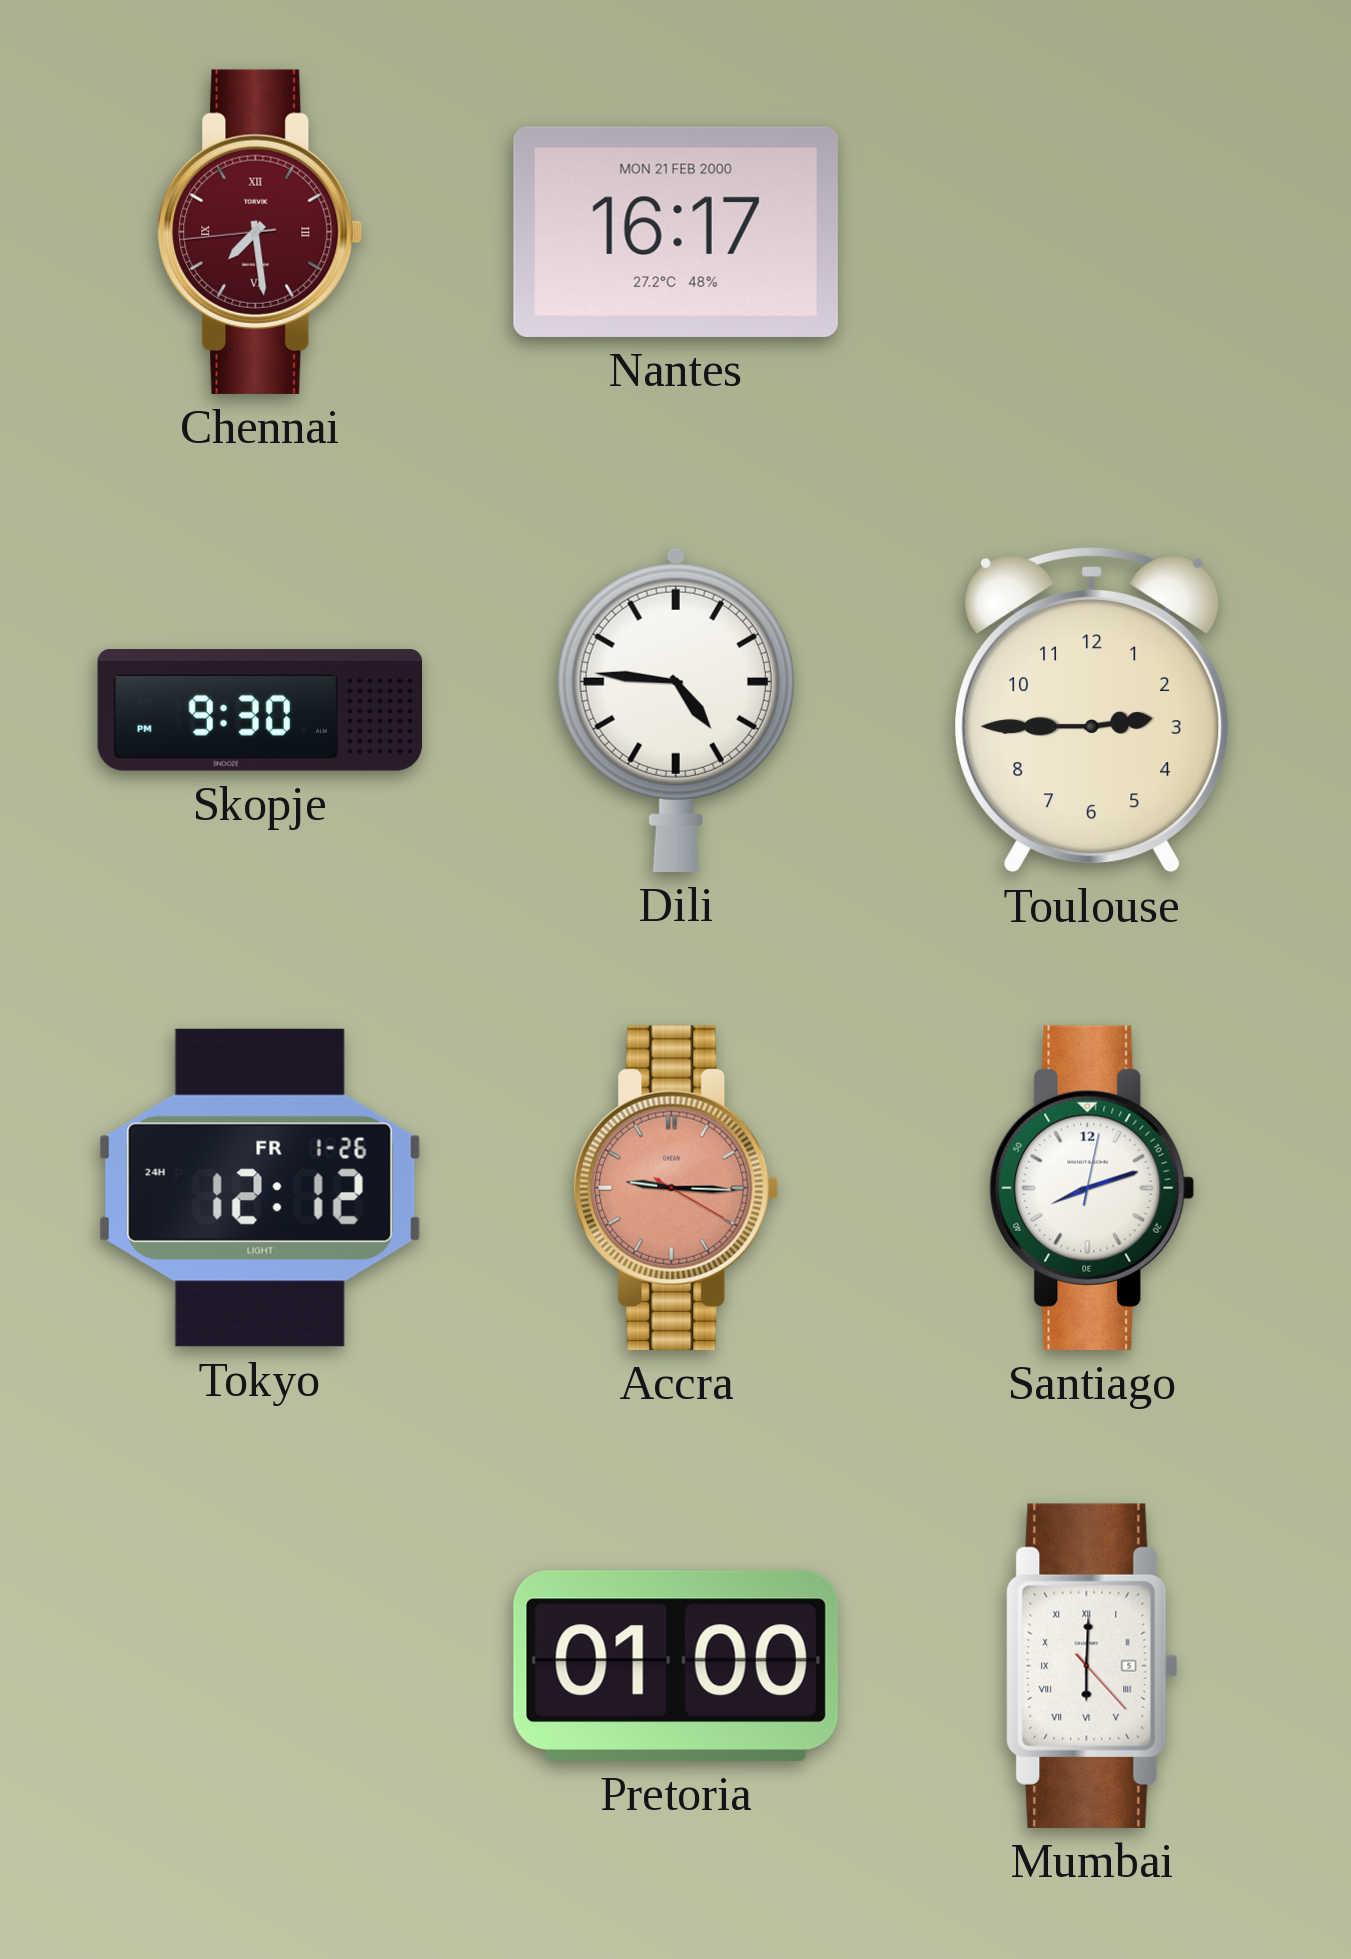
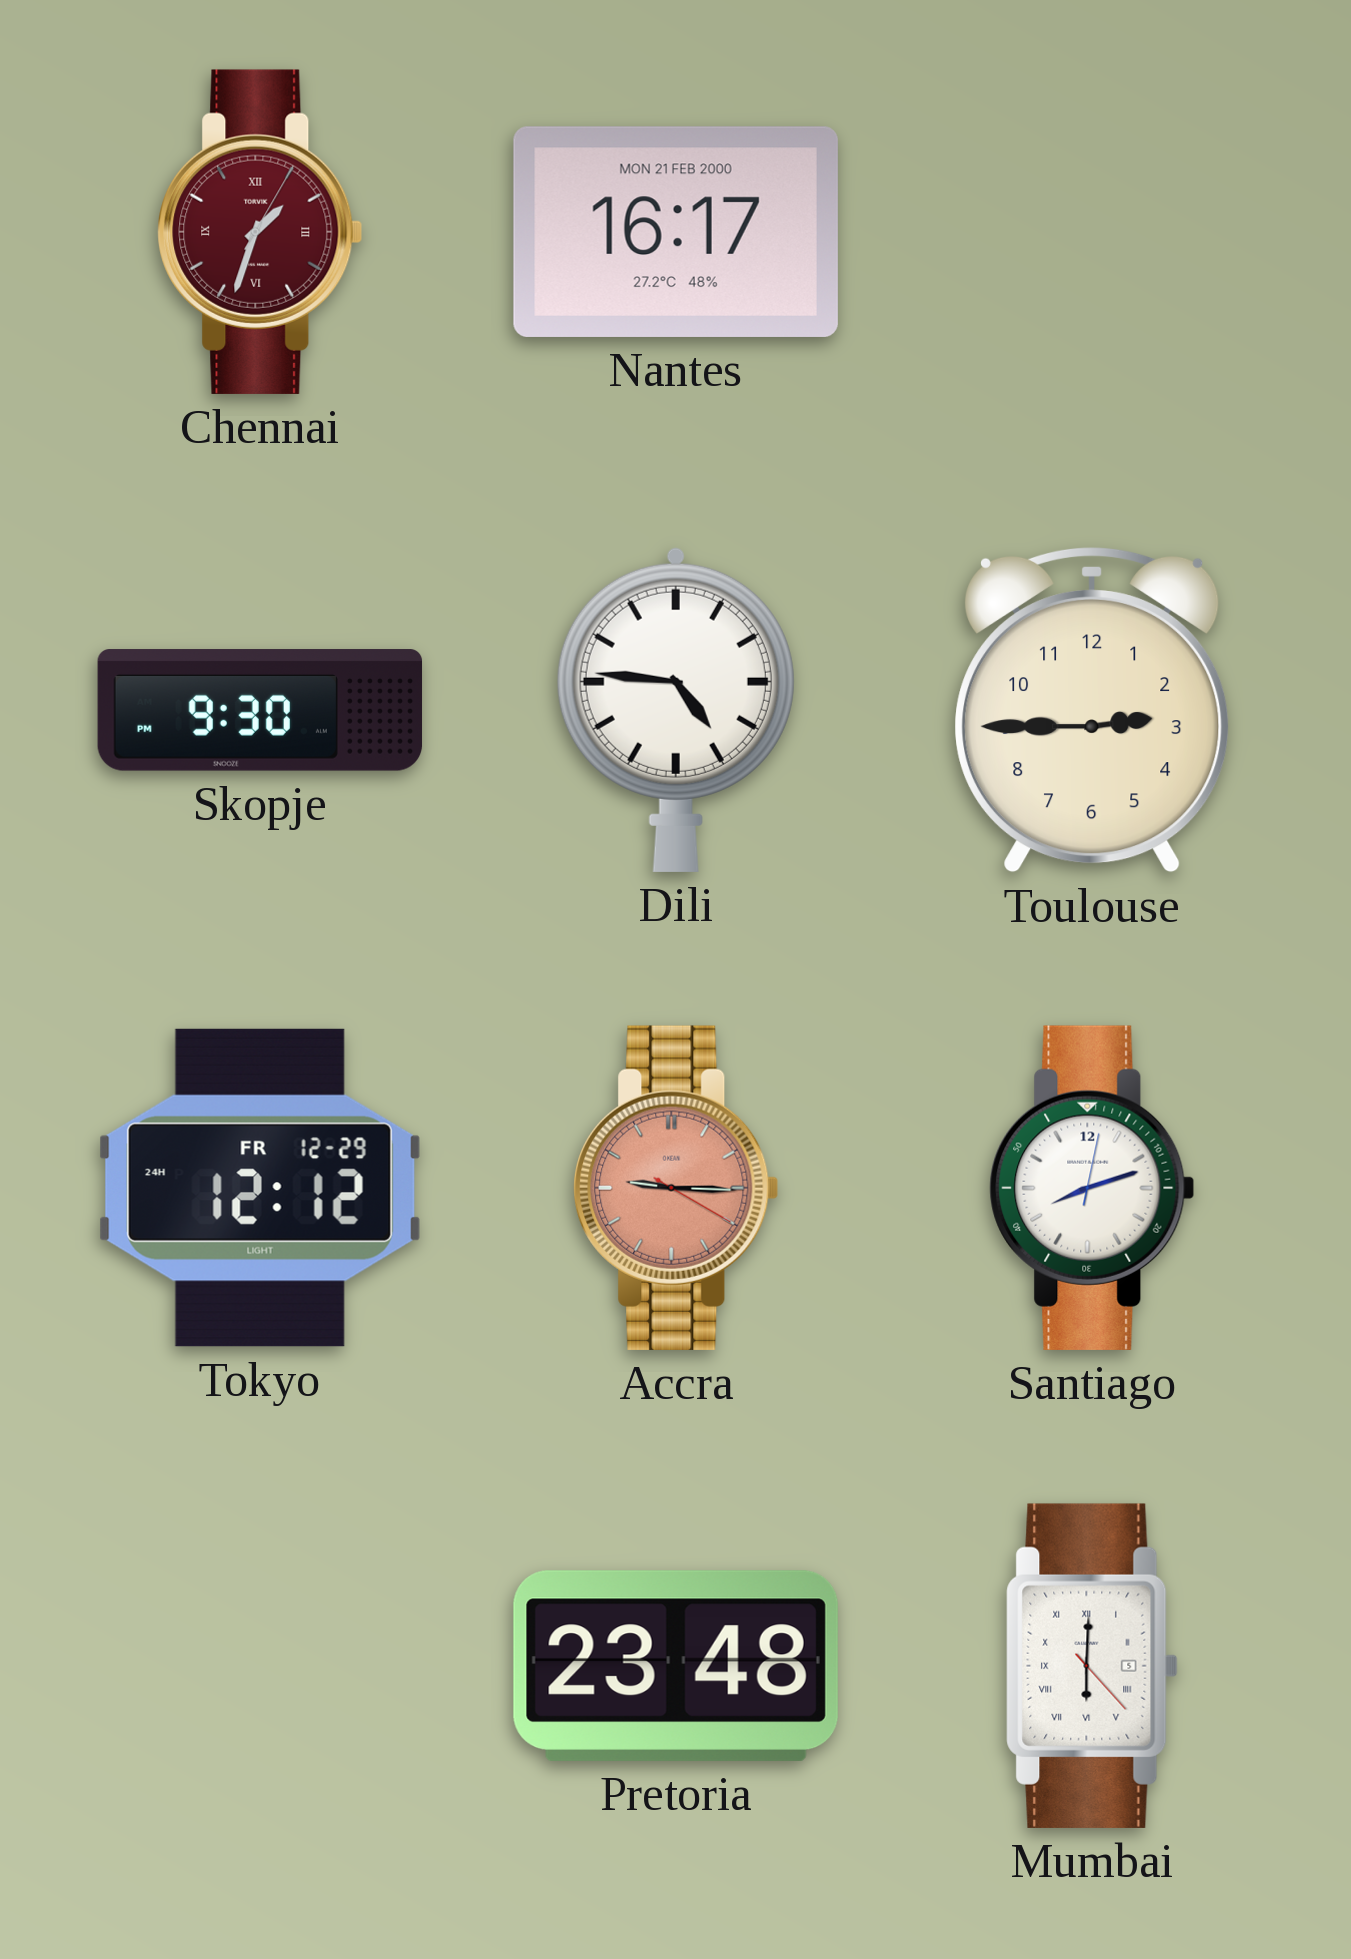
Chennai: 7:28 -> 1:33 (260, 232)
Tokyo date: FR 1-26 -> FR 12-29 (260, 1188)
Pretoria: 01:00 -> 23:48 (676, 1666)
